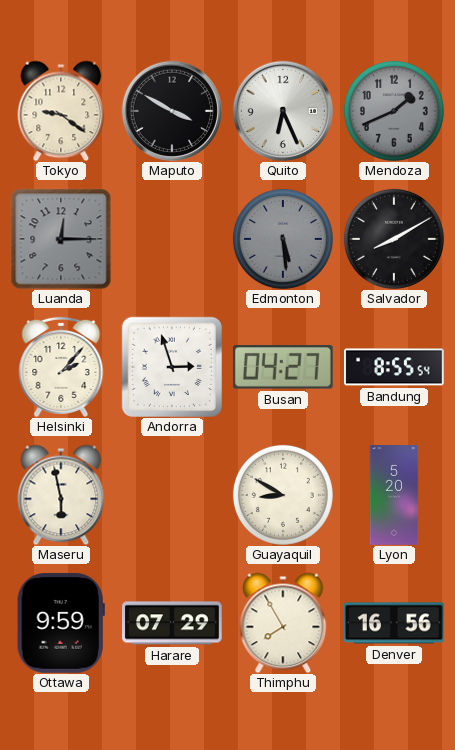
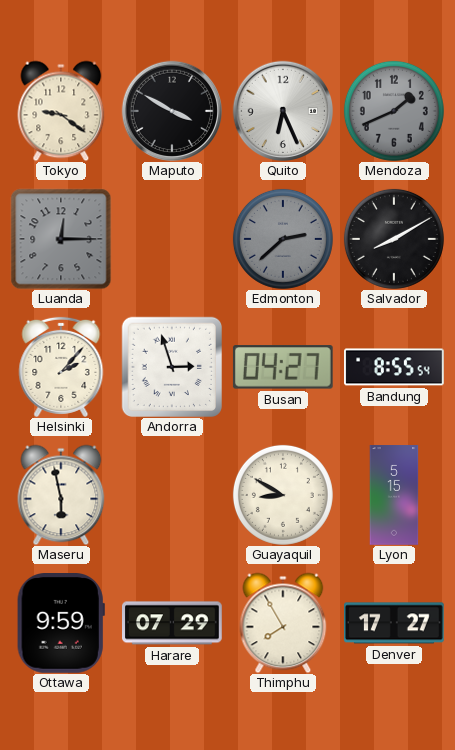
Edmonton: 5:29 -> 2:38 (283, 239)
Lyon: 5:20 -> 5:15 (394, 495)
Denver: 16:56 -> 17:27 (395, 623)
